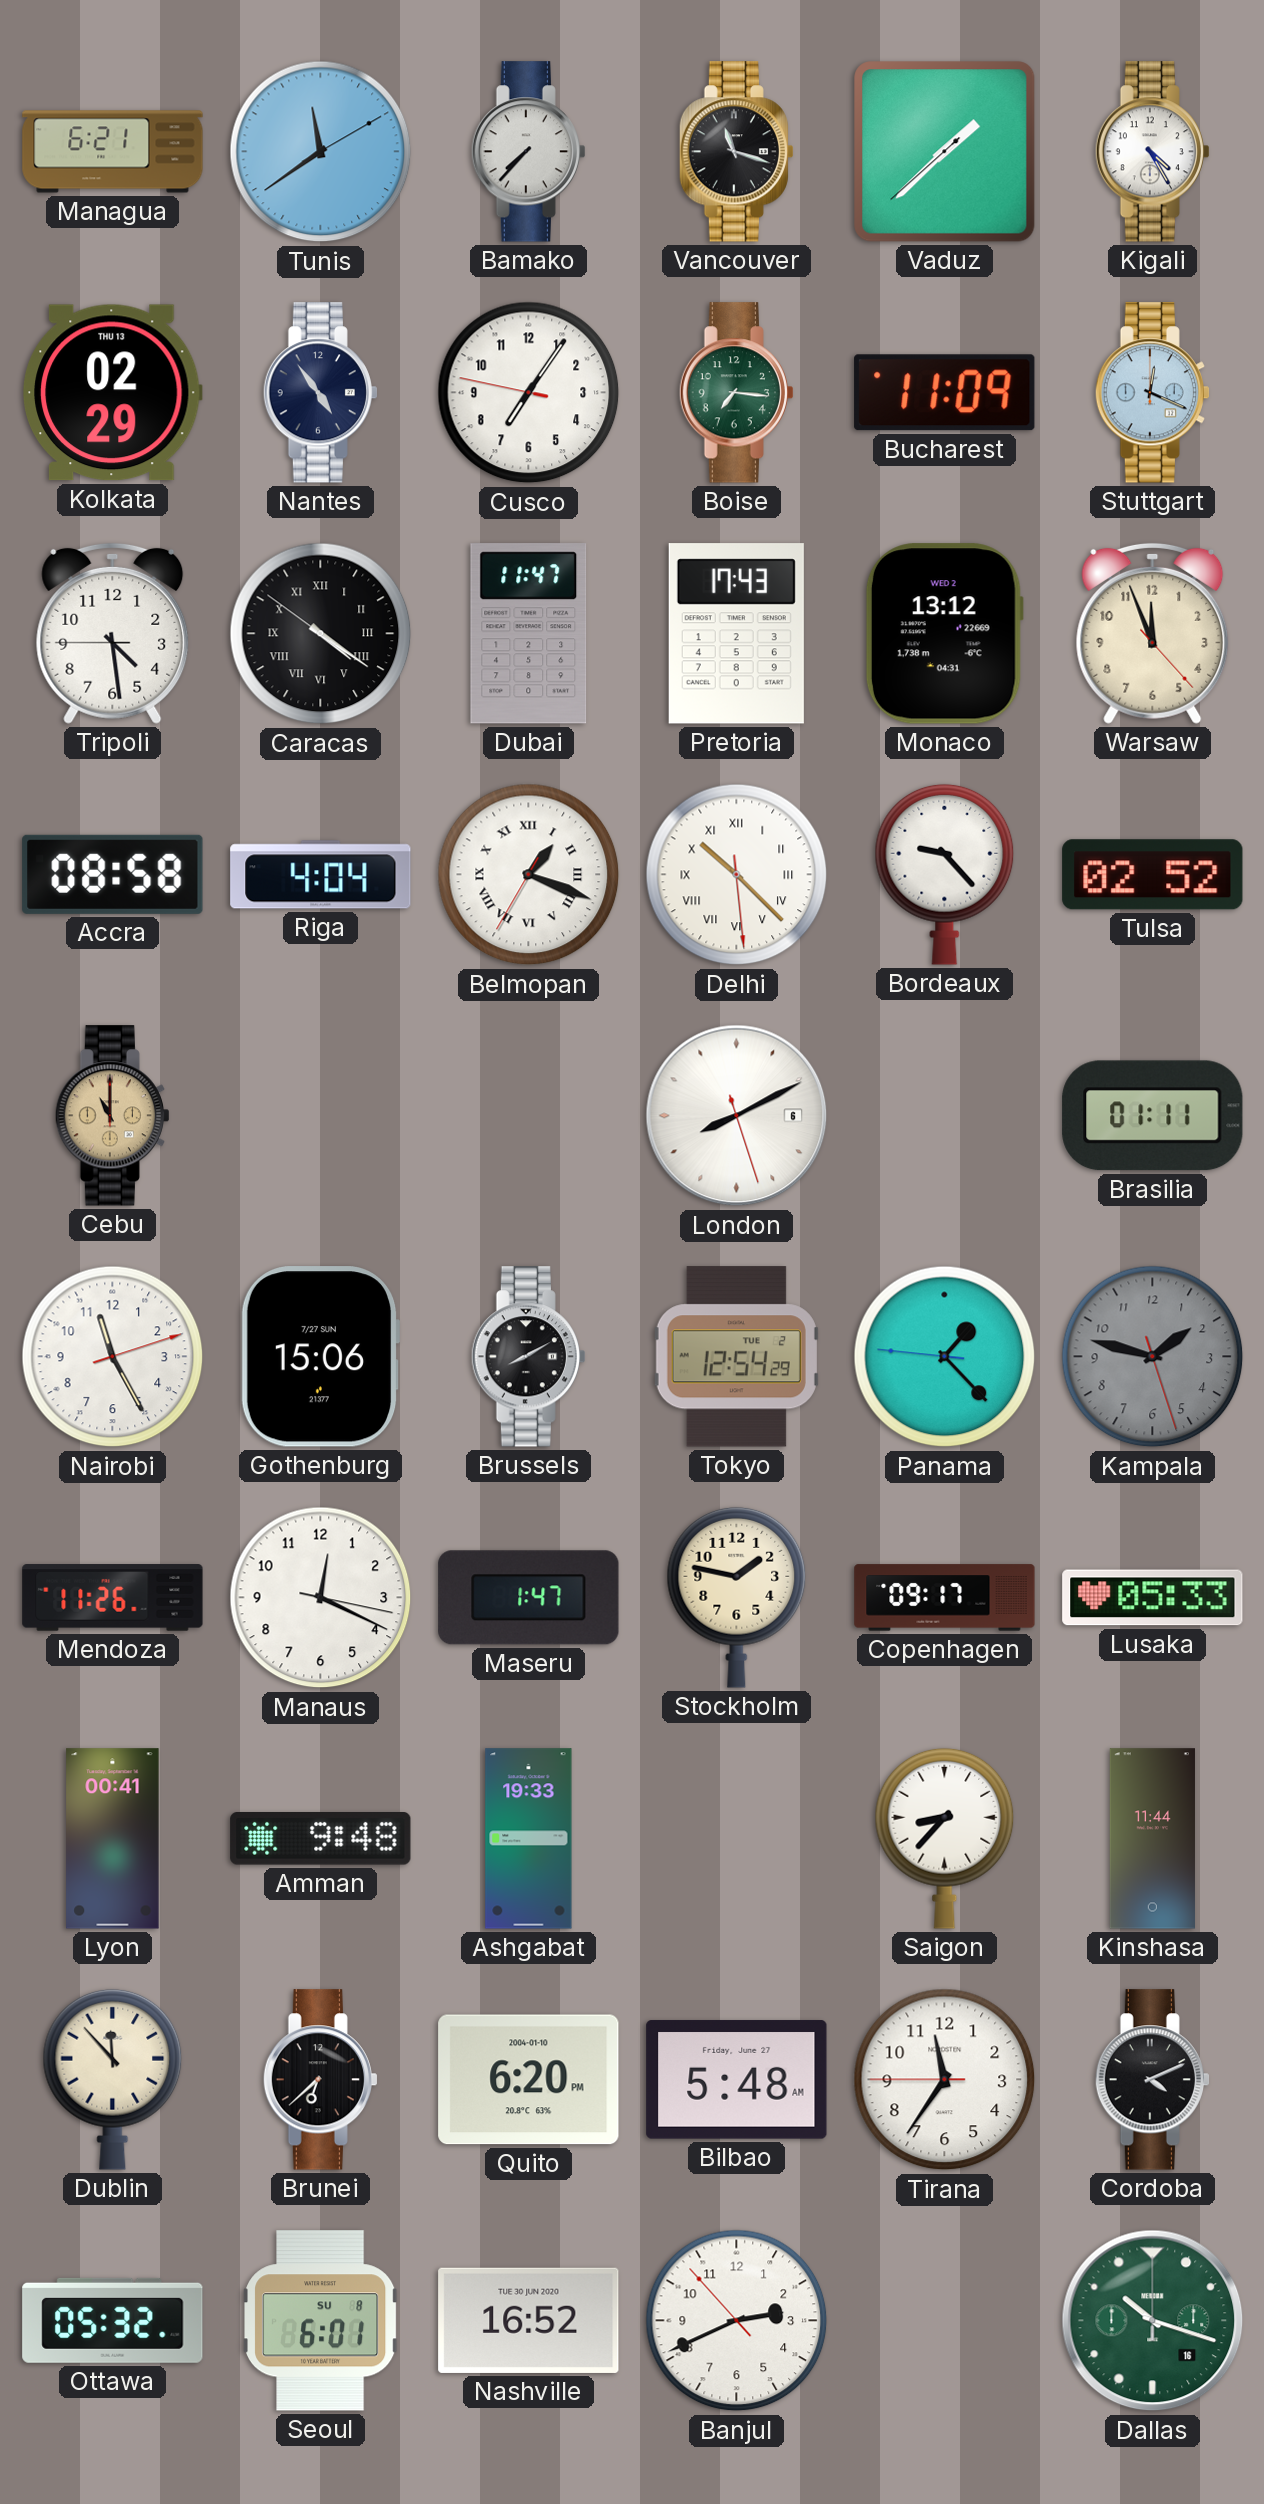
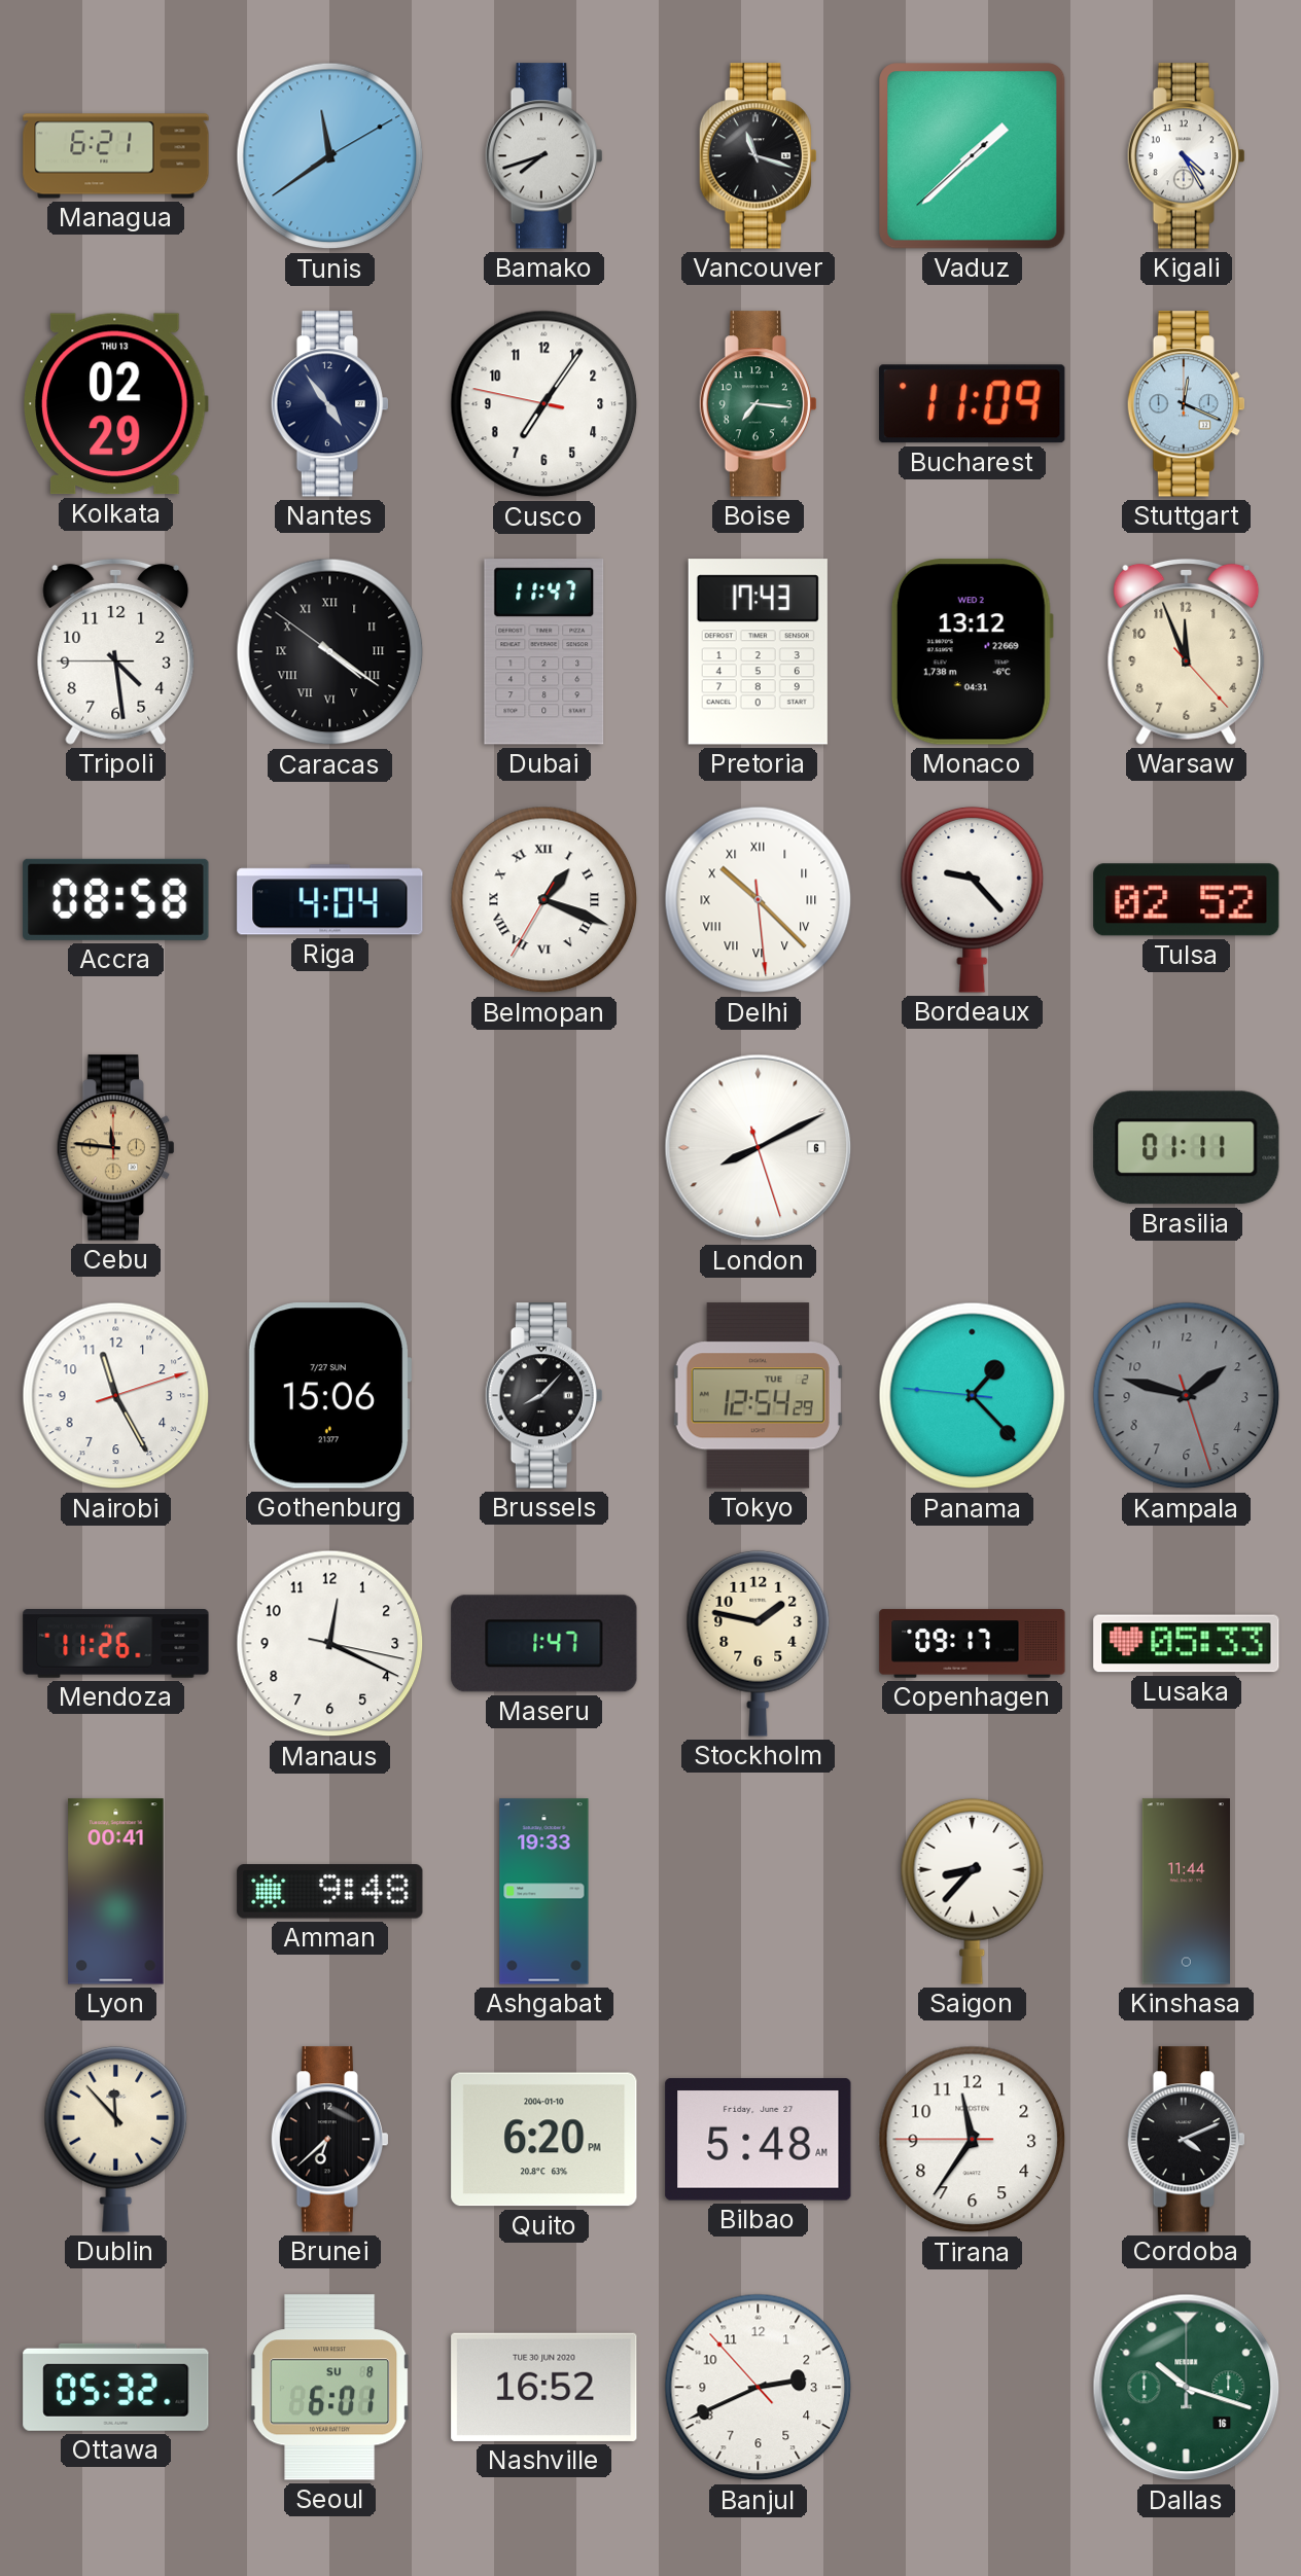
Bamako: 7:37 -> 7:42 (543, 156)
Cebu: 11:00 -> 11:46 (115, 1148)
Brussels: 8:10 -> 8:07 (543, 1396)
